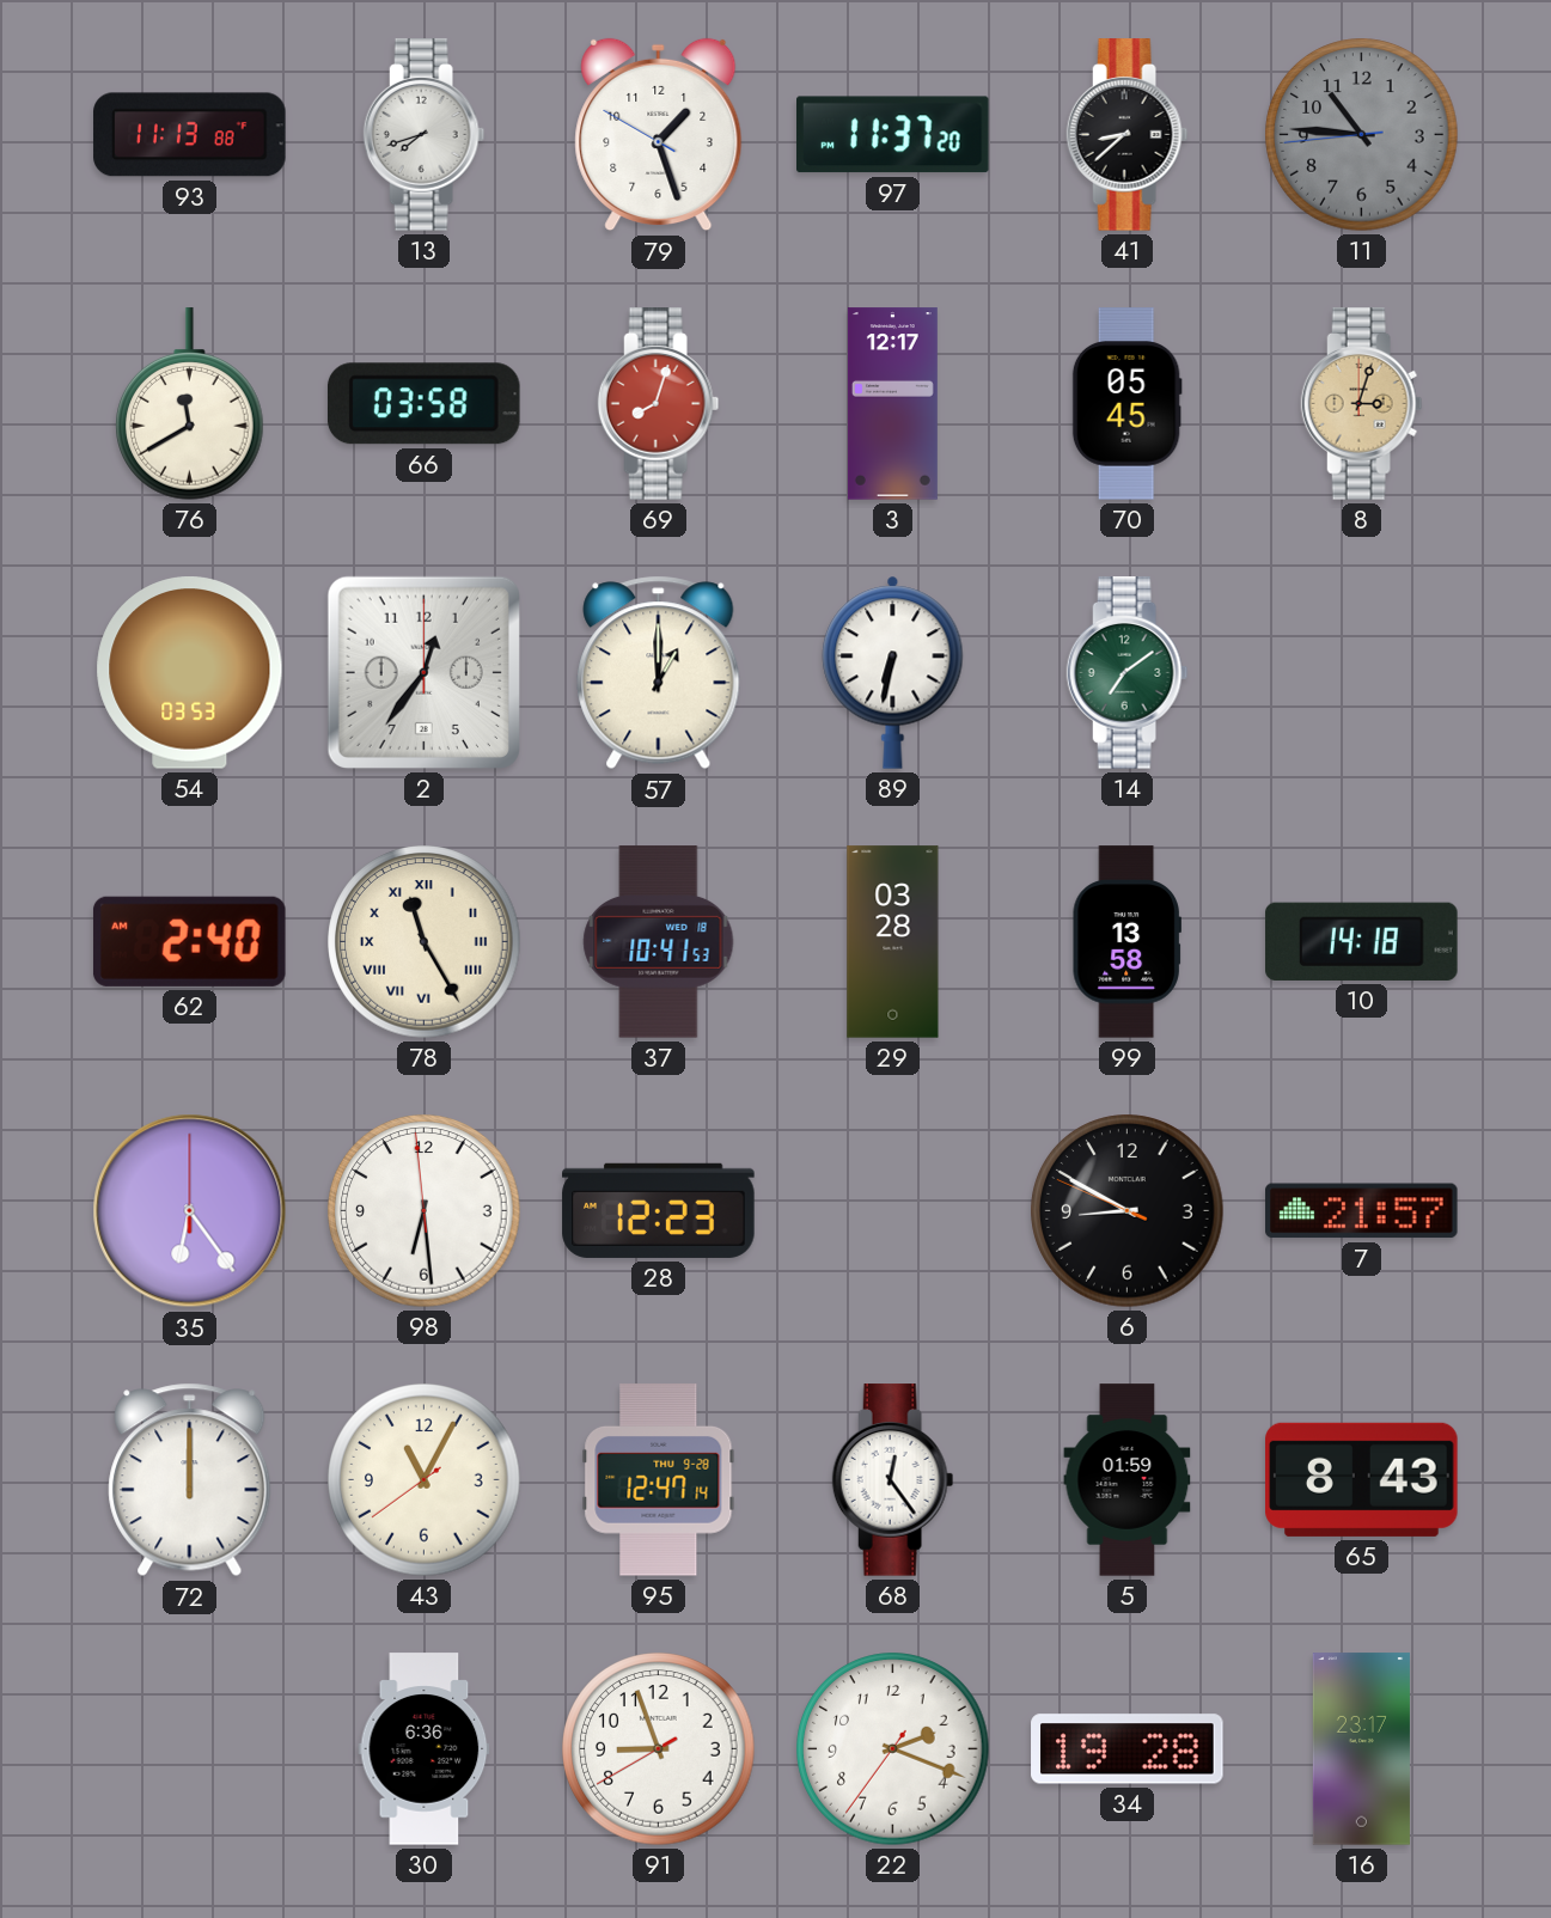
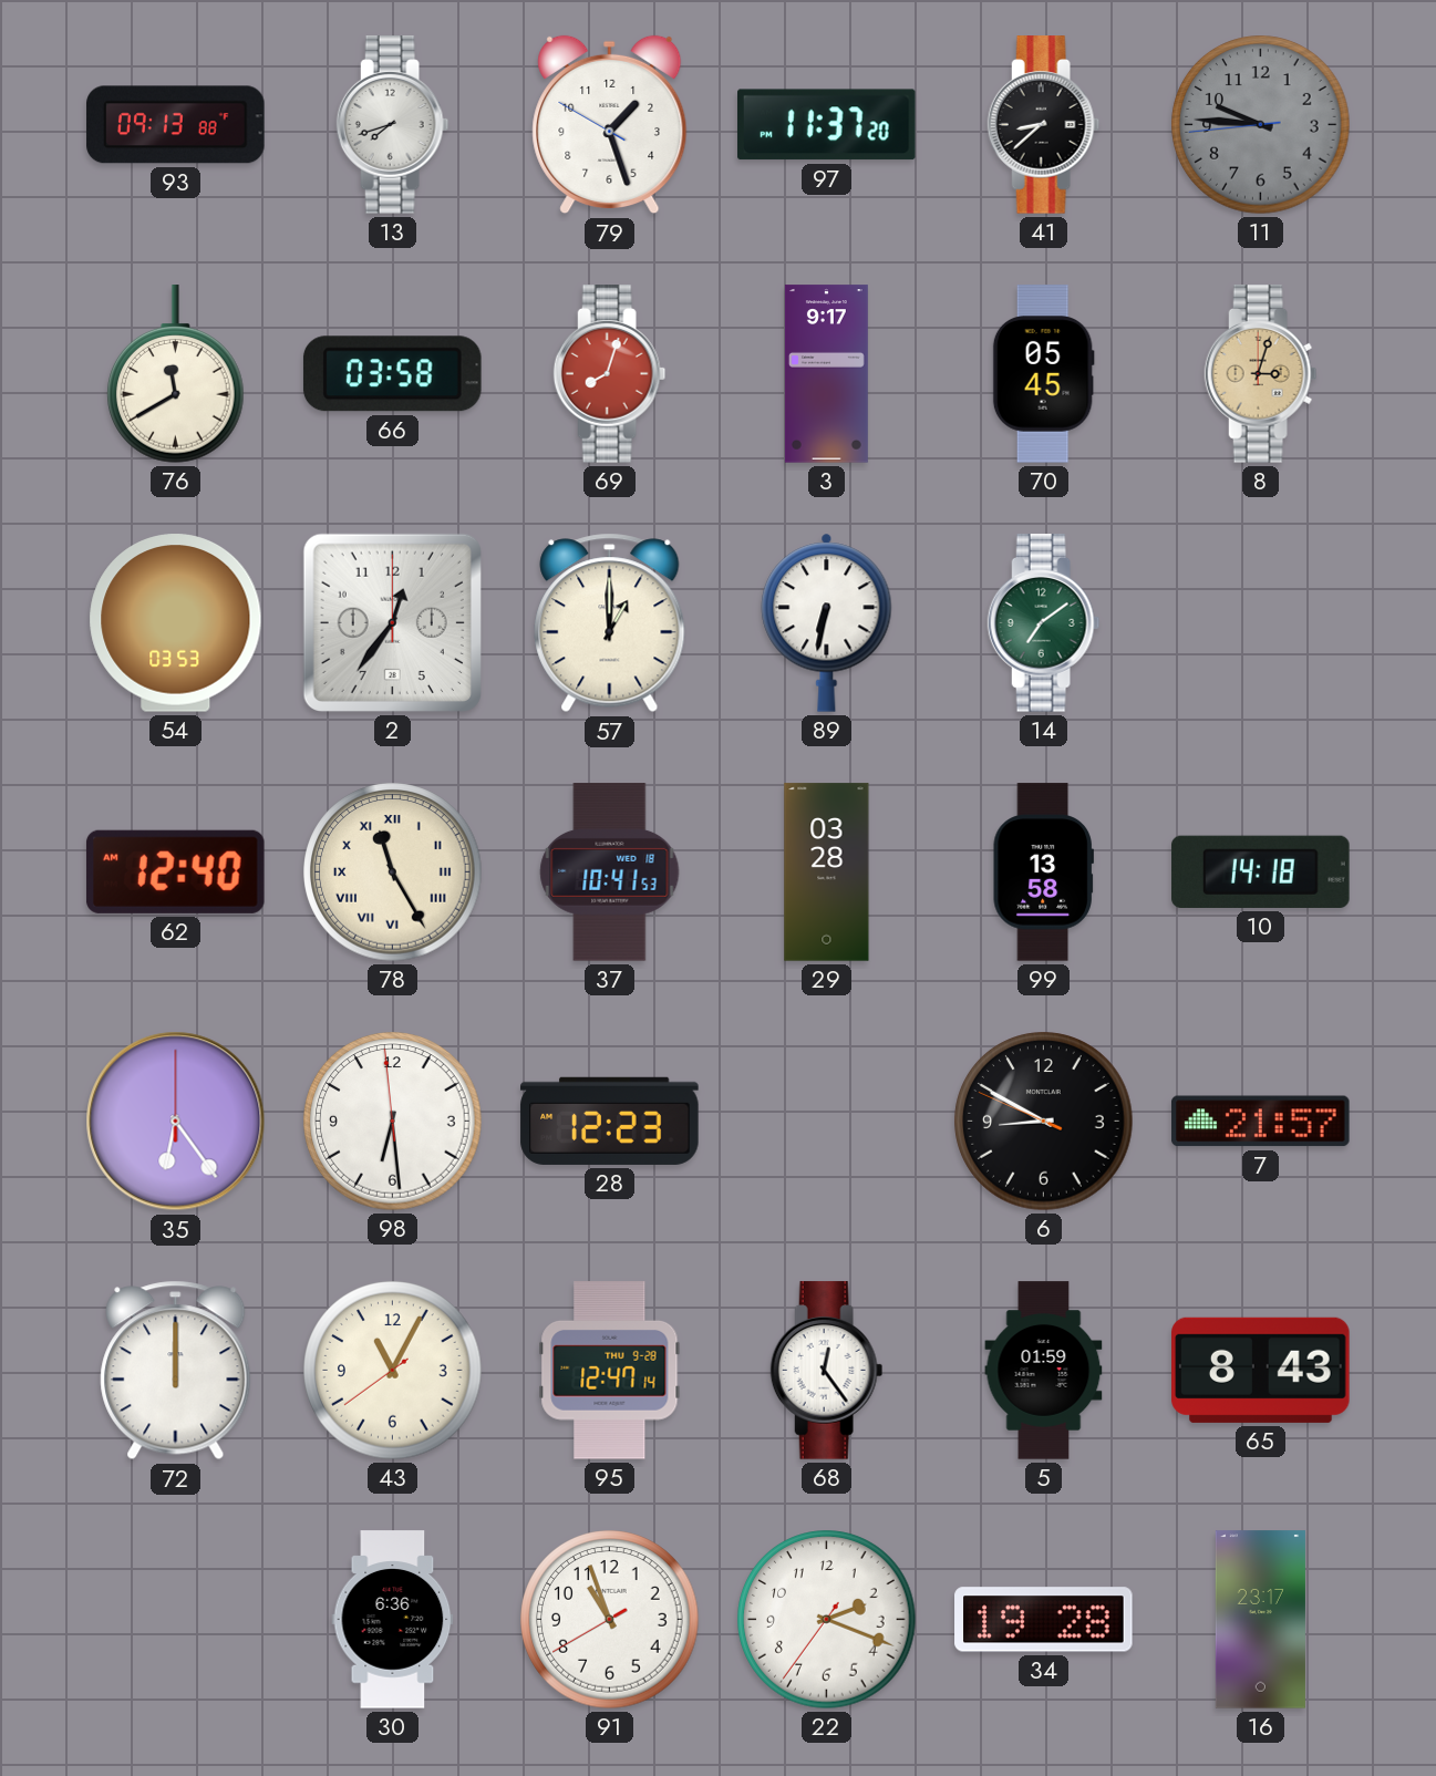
93: 11:13 -> 09:13 (176, 125)
11: 10:45 -> 9:45 (1261, 125)
3: 12:17 -> 9:17 (826, 374)
62: 2:40 -> 12:40 (176, 871)
91: 8:56 -> 10:56 (610, 1620)
